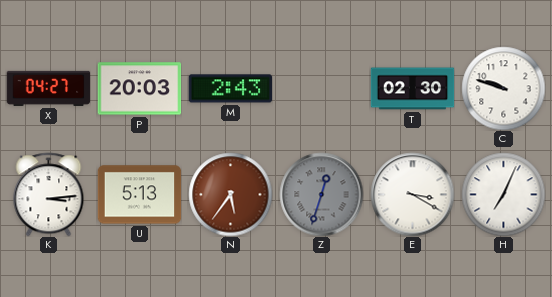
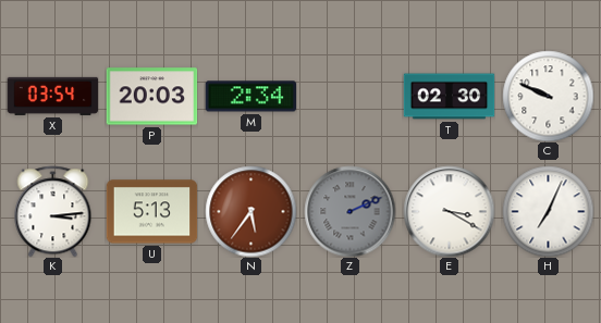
X: 04:27 -> 03:54 (52, 96)
M: 2:43 -> 2:34 (250, 97)
C: 9:48 -> 9:49 (548, 96)
Z: 12:33 -> 2:11 (349, 211)
